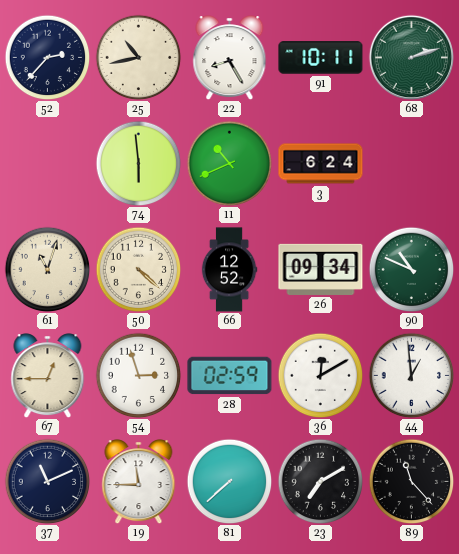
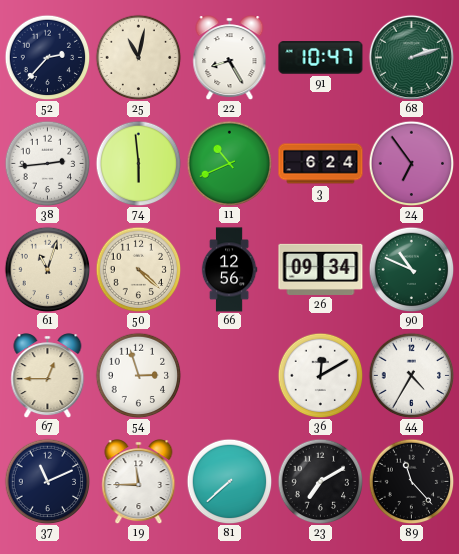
25: 10:43 -> 11:02 (138, 57)
91: 10:11 -> 10:47 (321, 58)
38: none -> 2:44 (47, 163)
24: none -> 6:54 (411, 163)
66: 12:52 -> 12:56 (229, 270)
28: 02:59 -> none (230, 376)
44: 12:59 -> 4:35 (411, 375)
